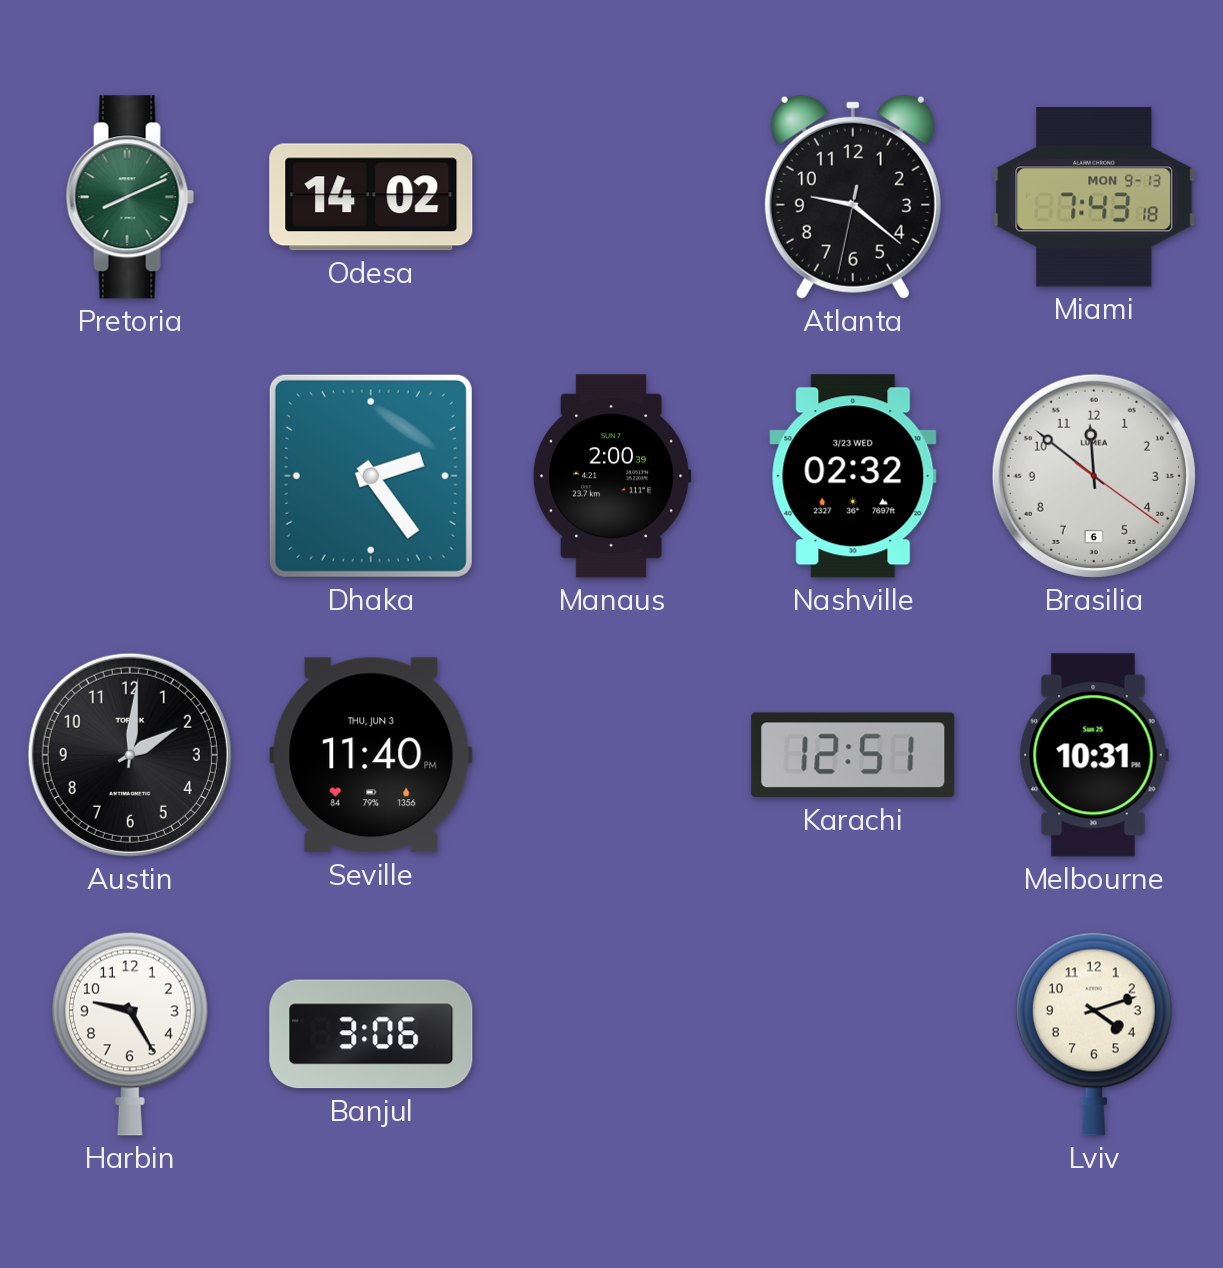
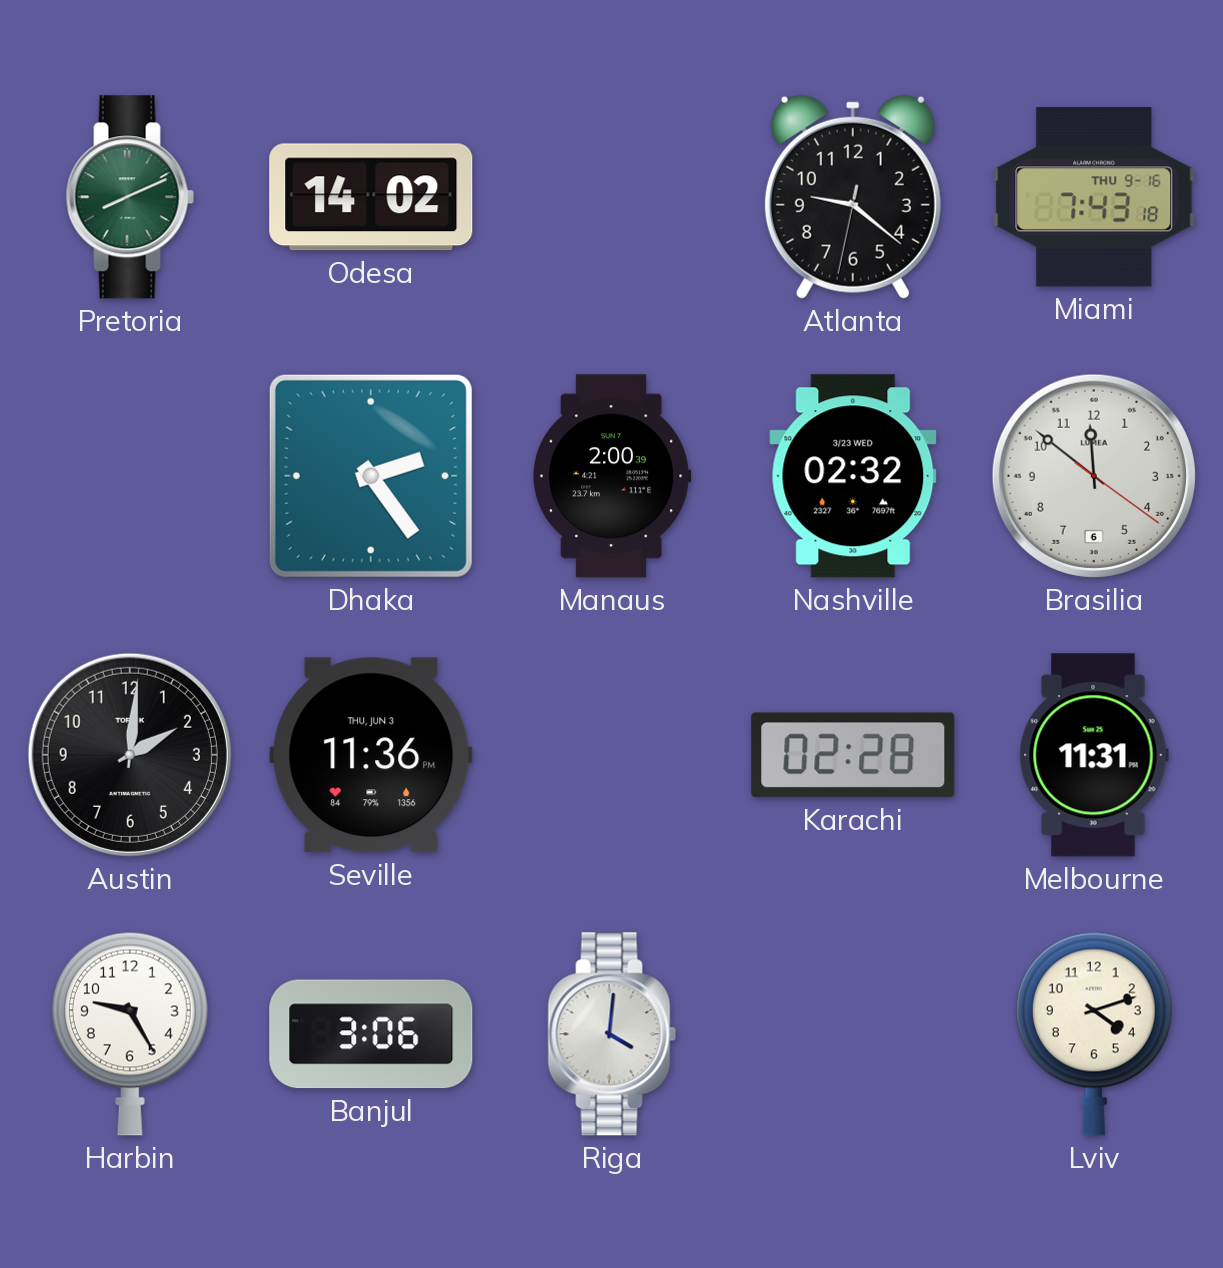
Miami date: MON 9-13 -> THU 9-16 (1094, 197)
Seville: 11:40 -> 11:36 (371, 755)
Karachi: 12:51 -> 02:28 (853, 755)
Melbourne: 10:31 -> 11:31 (1094, 755)
Riga: none -> 4:01 (612, 1034)
